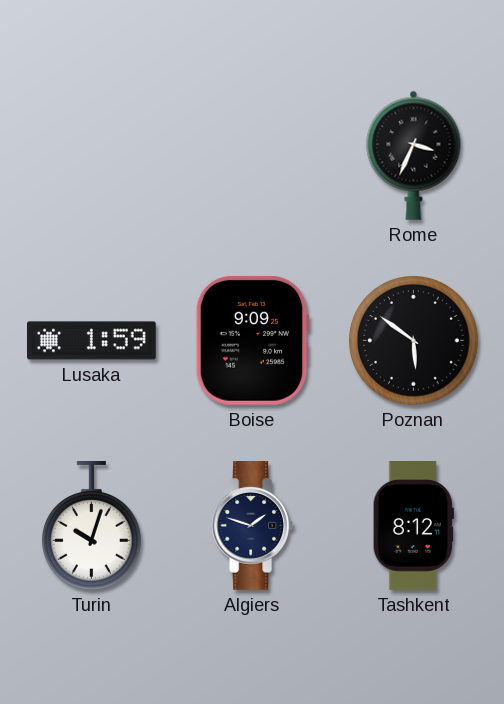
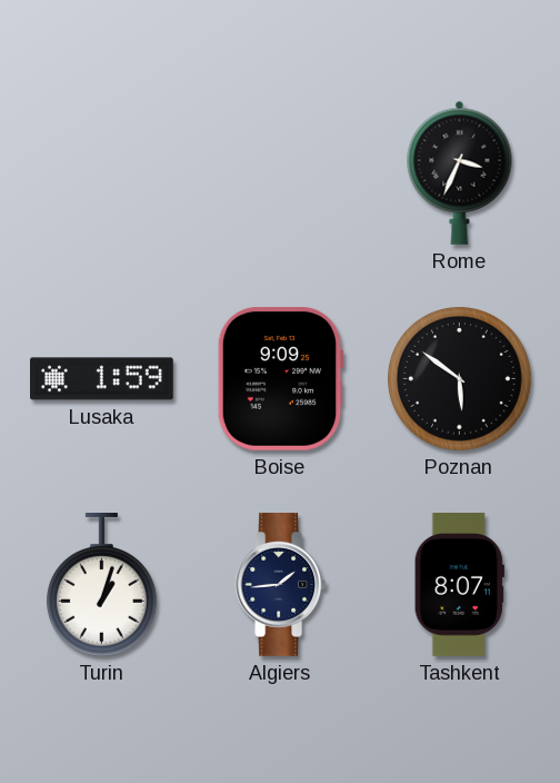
Turin: 10:03 -> 1:03 (101, 585)
Algiers: 1:48 -> 1:44 (281, 585)
Tashkent: 8:12 -> 8:07 (459, 585)
